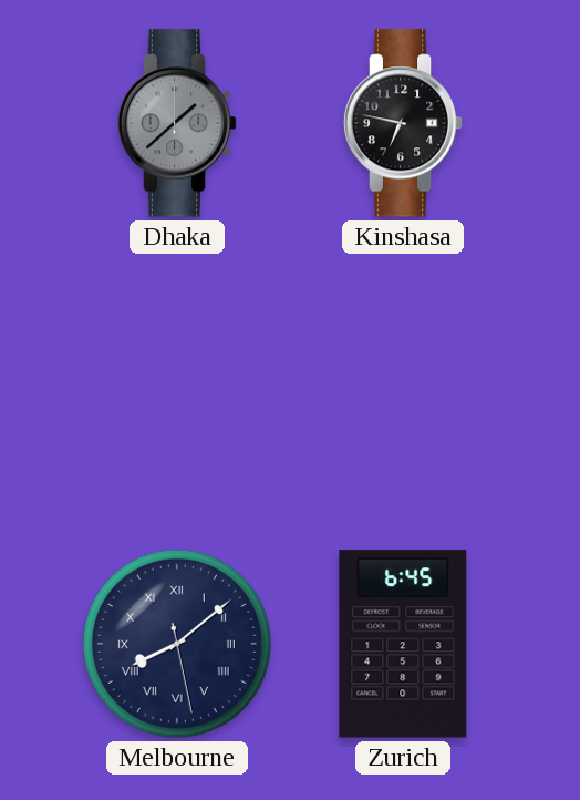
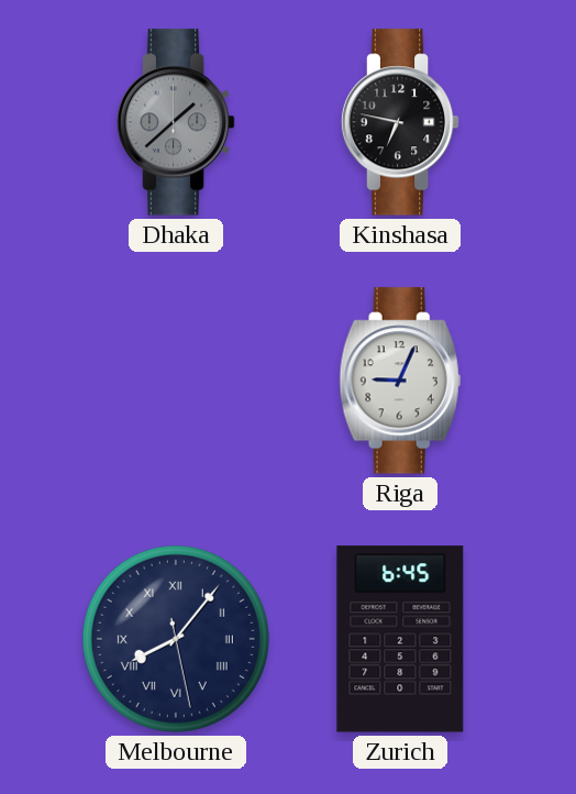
Riga: none -> 9:04 (400, 381)
Melbourne: 8:08 -> 8:06 (176, 639)
